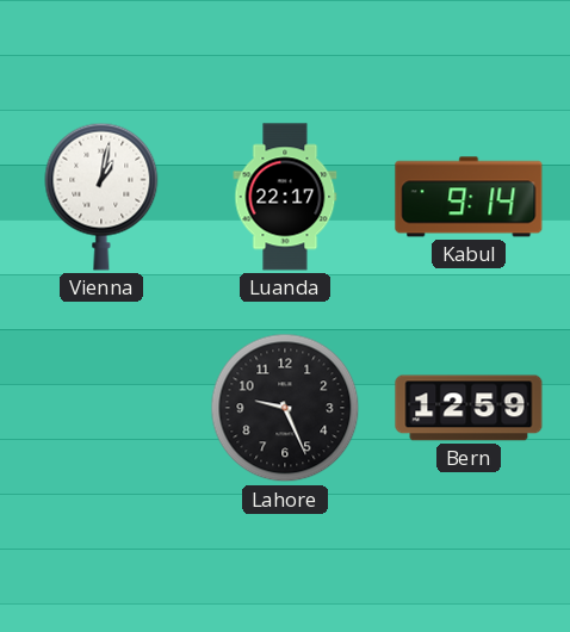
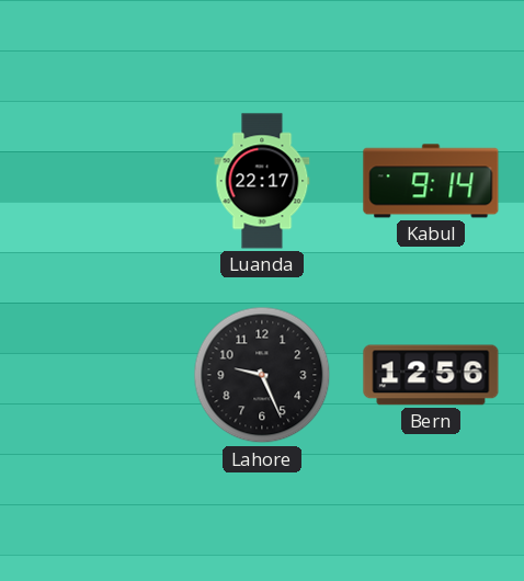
Vienna: 1:02 -> none (101, 197)
Bern: 12:59 -> 12:56 (431, 375)
